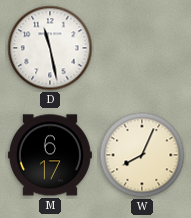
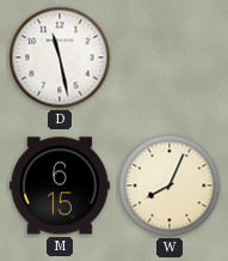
M: 6:17 -> 6:15 (60, 186)
